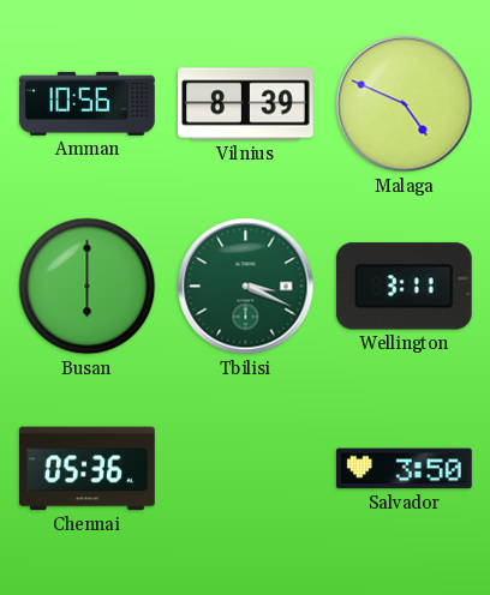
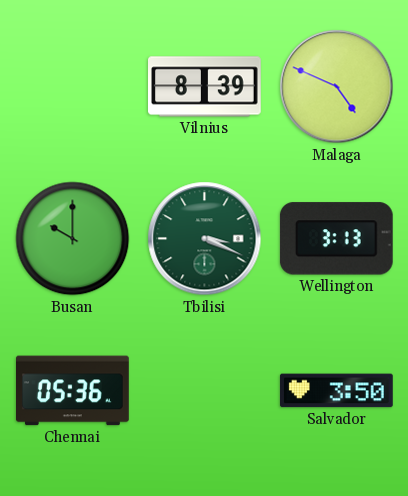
Amman: 10:56 -> none (88, 103)
Busan: 6:00 -> 10:00 (73, 239)
Wellington: 3:11 -> 3:13 (336, 239)
